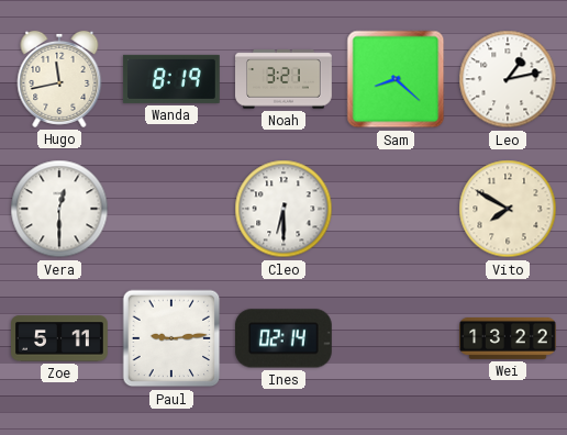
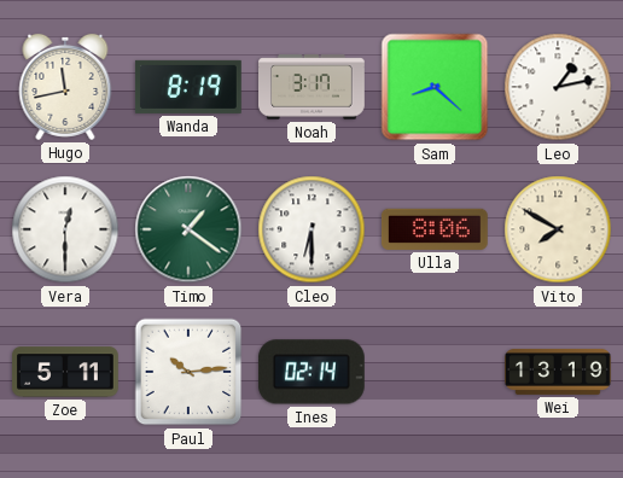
Noah: 3:21 -> 3:17 (313, 87)
Timo: none -> 1:21 (188, 229)
Ulla: none -> 8:06 (435, 229)
Paul: 9:14 -> 10:14 (188, 372)
Wei: 13:22 -> 13:19 (558, 372)
